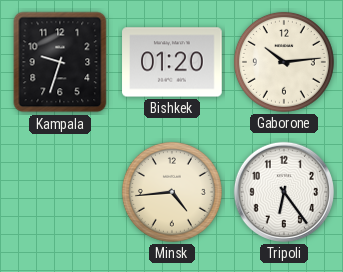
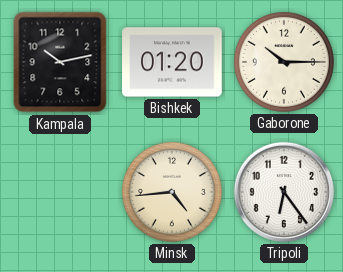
Kampala: 9:33 -> 10:13 (60, 62)
Gaborone: 10:14 -> 10:15 (284, 62)
